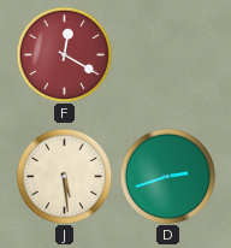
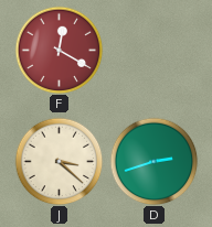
J: 5:29 -> 3:22 (59, 161)
